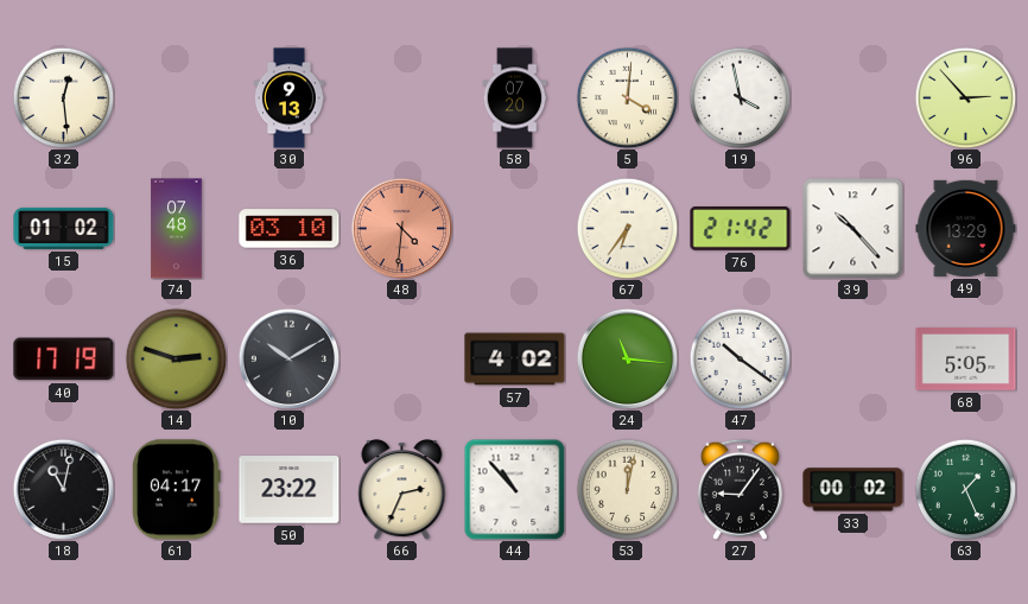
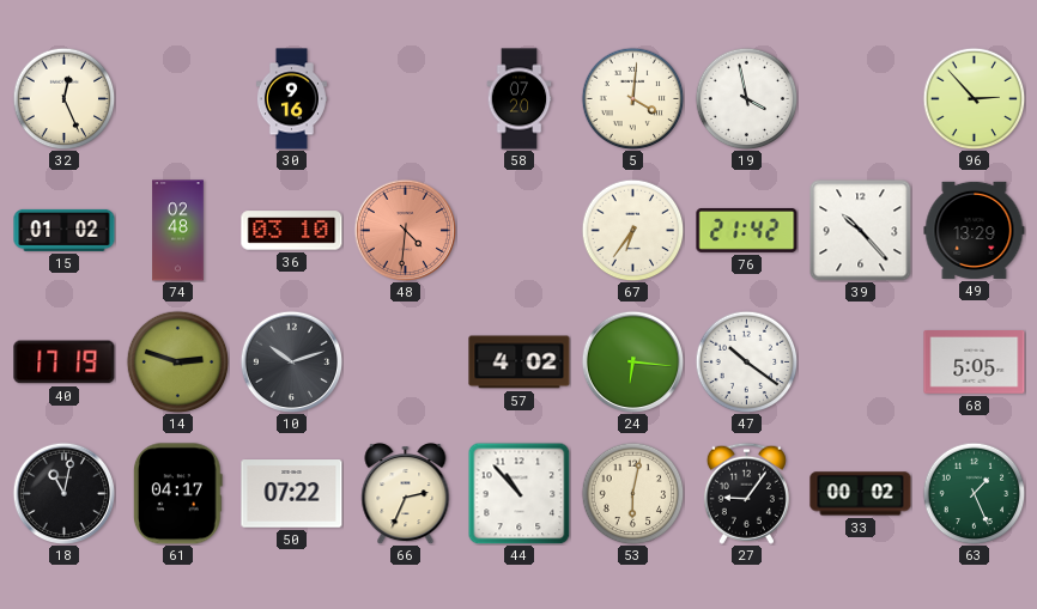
32: 12:29 -> 12:26 (63, 98)
30: 9:13 -> 9:16 (291, 99)
74: 07:48 -> 02:48 (178, 231)
10: 10:10 -> 10:12 (291, 361)
24: 11:16 -> 6:16 (632, 361)
50: 23:22 -> 07:22 (292, 494)
53: 12:02 -> 6:02 (632, 493)
